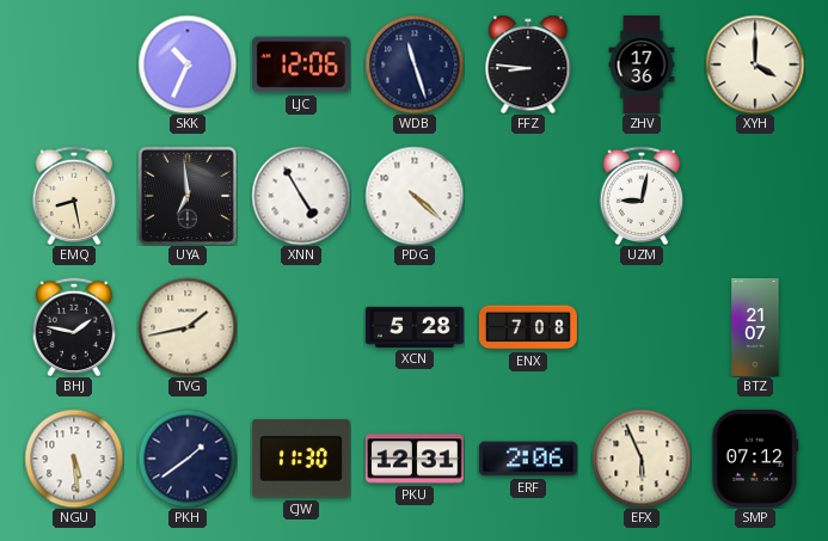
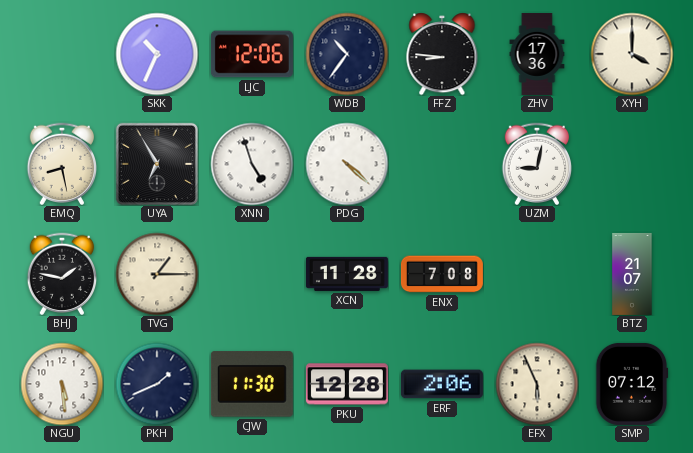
WDB: 11:27 -> 10:36 (347, 54)
UYA: 6:59 -> 6:55 (157, 164)
XNN: 4:55 -> 4:57 (252, 164)
TVG: 1:43 -> 1:15 (157, 274)
XCN: 5:28 -> 11:28 (347, 274)
PKH: 1:39 -> 1:41 (157, 384)
PKU: 12:31 -> 12:28 (347, 384)
